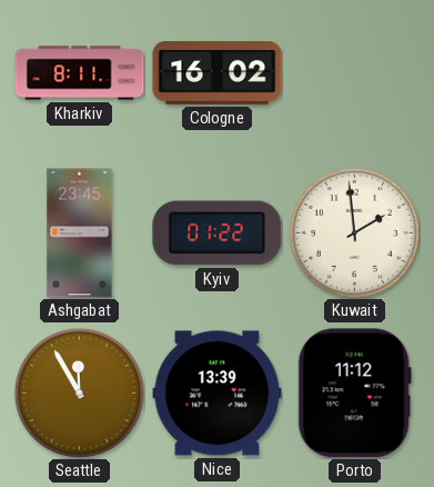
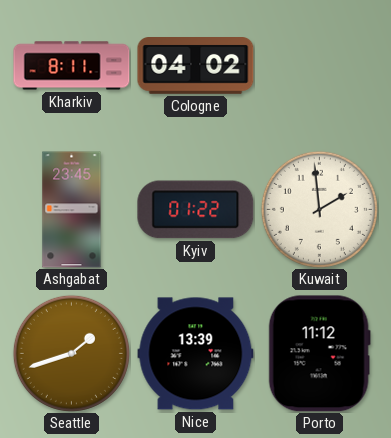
Cologne: 16:02 -> 04:02 (196, 66)
Seattle: 11:55 -> 1:42 (71, 353)
